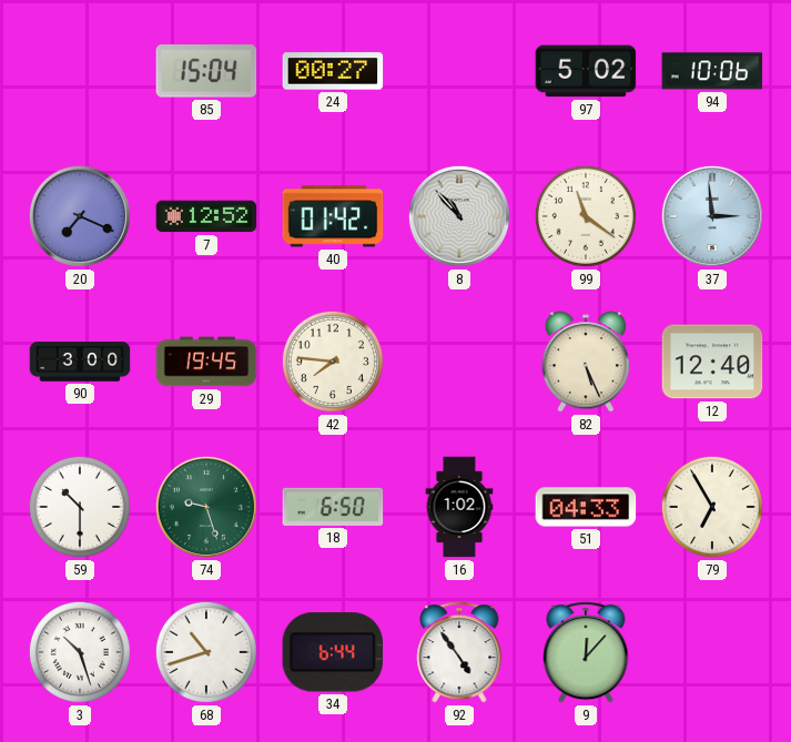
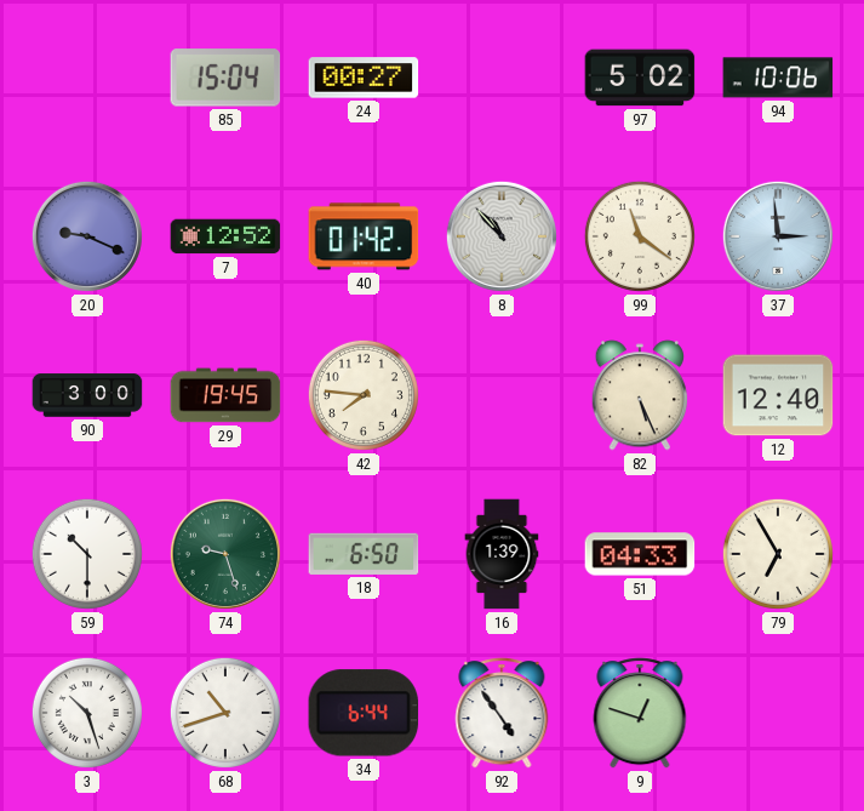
20: 7:19 -> 9:19 (87, 236)
16: 1:02 -> 1:39 (502, 554)
9: 12:07 -> 12:48 (640, 713)
